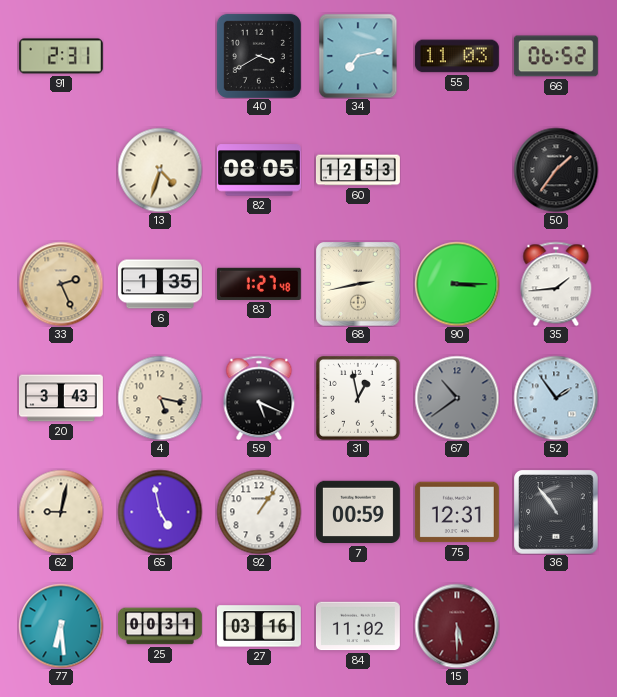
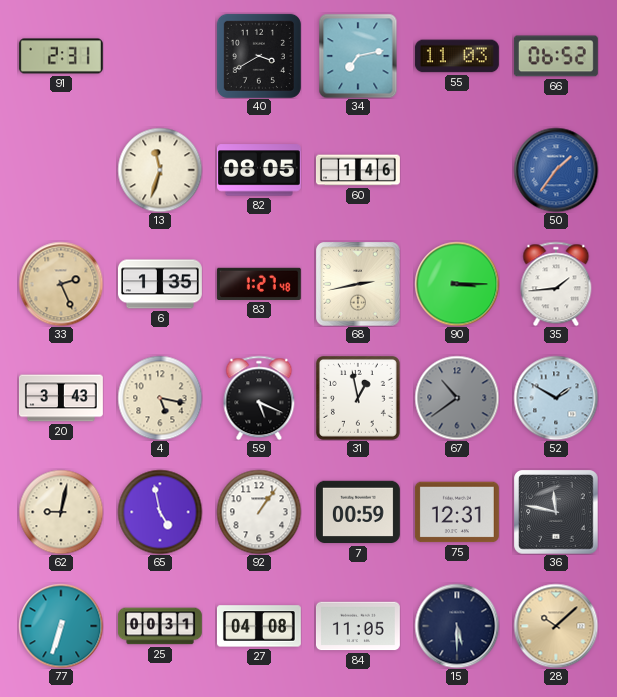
13: 4:33 -> 11:33 (160, 170)
60: 12:53 -> 1:46 (358, 170)
50 dial: black -> blue (556, 170)
52: 1:54 -> 1:50 (556, 398)
36: 10:54 -> 11:47 (556, 512)
77: 6:29 -> 6:33 (61, 626)
27: 03:16 -> 04:08 (259, 626)
84: 11:02 -> 11:05 (358, 626)
15 dial: burgundy -> navy (457, 626)
28: none -> 10:08 (556, 626)
